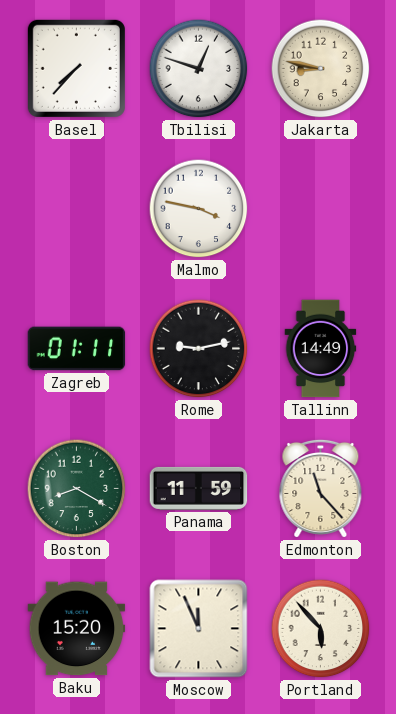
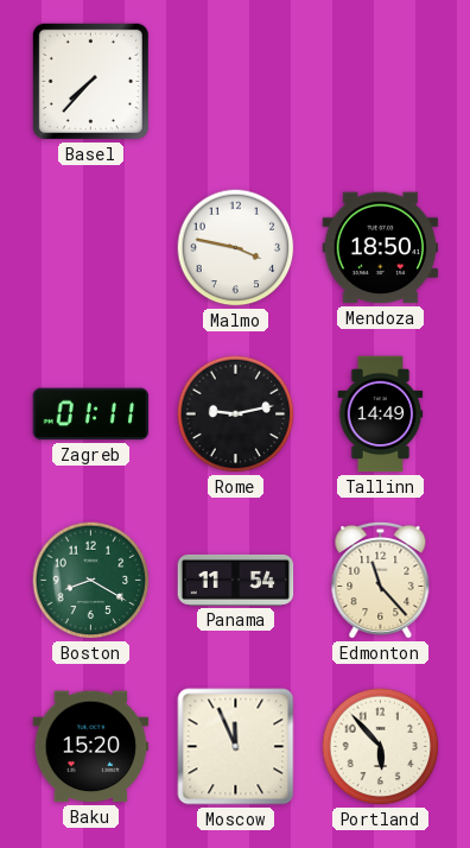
Tbilisi: 12:48 -> none (199, 69)
Jakarta: 8:47 -> none (321, 69)
Mendoza: none -> 18:50 (381, 248)
Panama: 11:59 -> 11:54 (236, 580)
